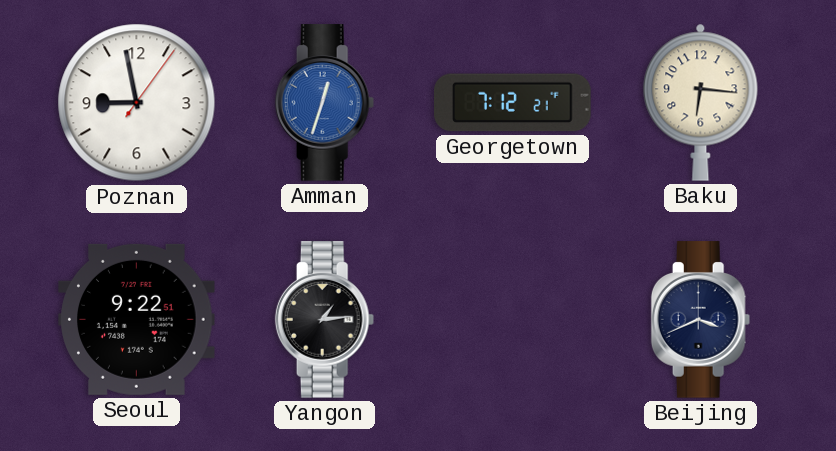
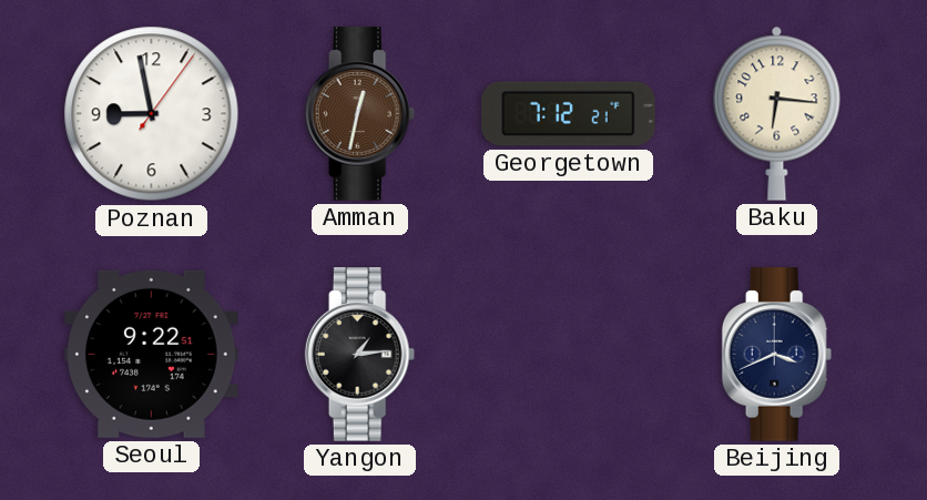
Amman: 12:33 -> 12:32 (360, 114)
Amman dial: blue -> brown (360, 114)
